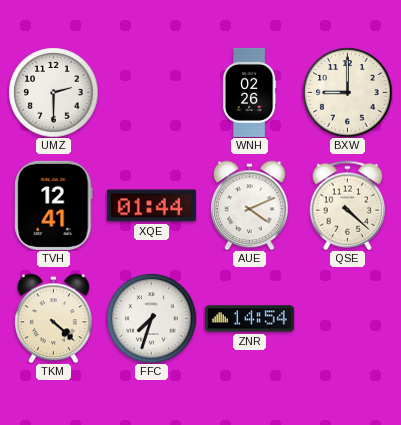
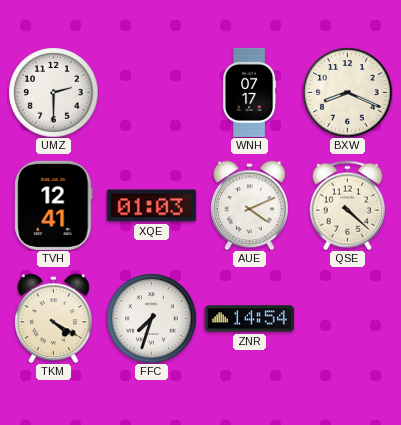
WNH: 02:26 -> 07:17 (249, 92)
BXW: 9:00 -> 8:19 (347, 92)
XQE: 01:44 -> 01:03 (151, 206)
TKM: 4:22 -> 4:20 (54, 318)
